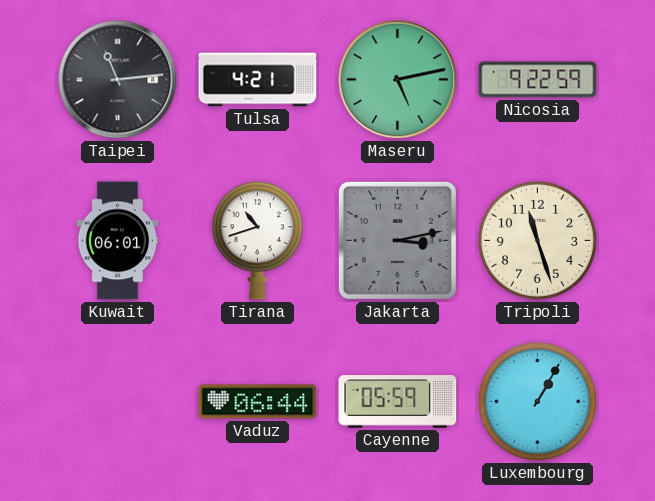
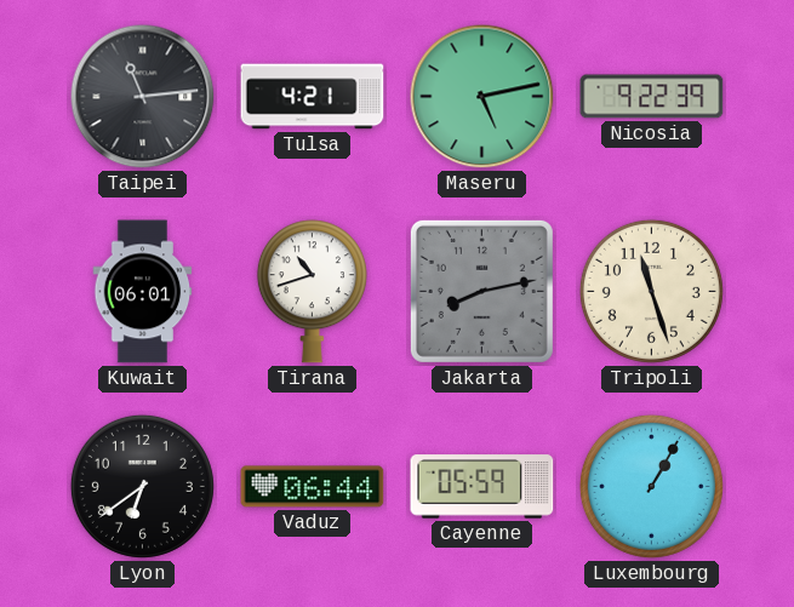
Nicosia: 9:22:59 -> 9:22:39 (652, 97)
Jakarta: 3:13 -> 8:13 (481, 291)
Lyon: none -> 6:39 (142, 486)
